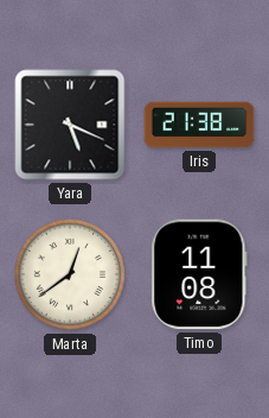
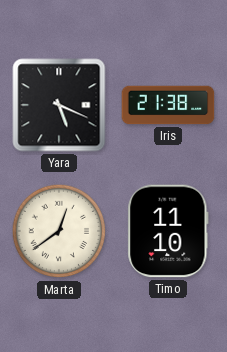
Timo: 11:08 -> 11:10 (168, 231)
